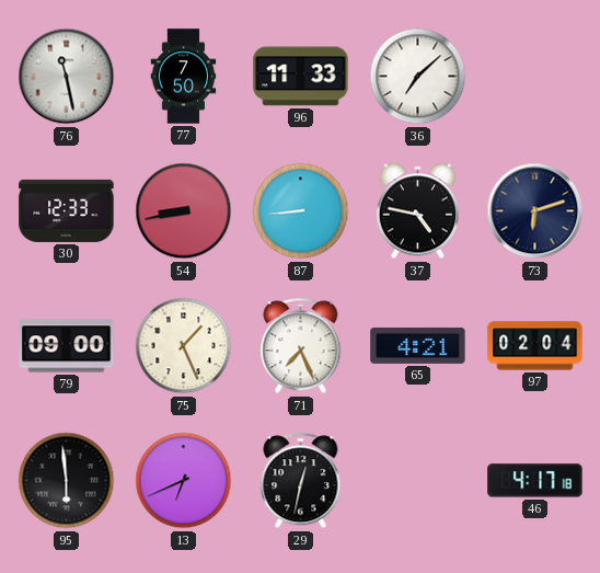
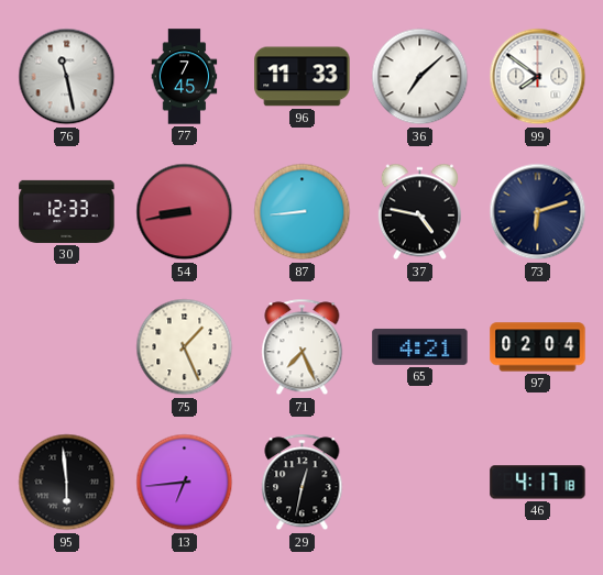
77: 7:50 -> 7:45 (185, 77)
99: none -> 7:51 (538, 77)
79: 09:00 -> none (67, 346)
13: 6:41 -> 6:44 (185, 483)
